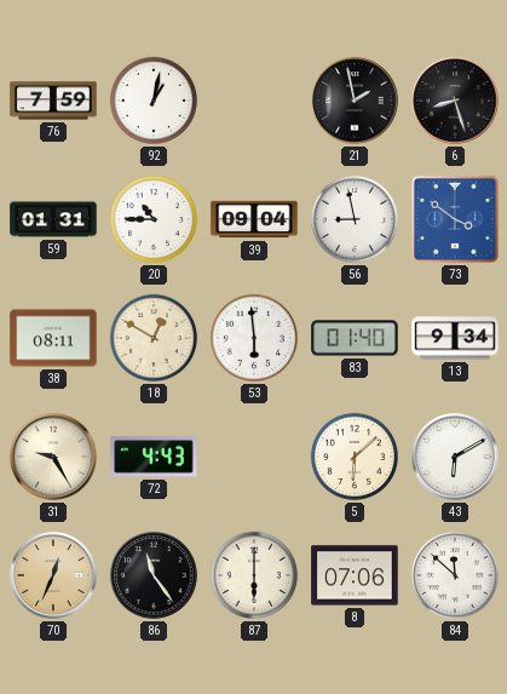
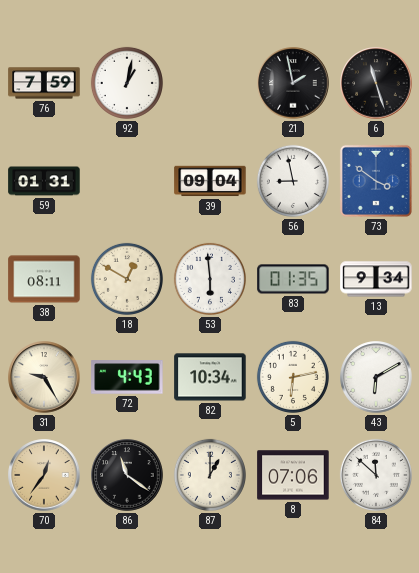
6: 8:27 -> 11:27 (376, 83)
20: 10:45 -> none (154, 219)
83: 01:40 -> 01:35 (293, 279)
82: none -> 10:34 (210, 377)
5: 6:08 -> 6:13 (293, 377)
70: 12:34 -> 12:36 (44, 475)
86: 11:24 -> 11:21 (127, 475)
87: 6:00 -> 1:00 (210, 475)
